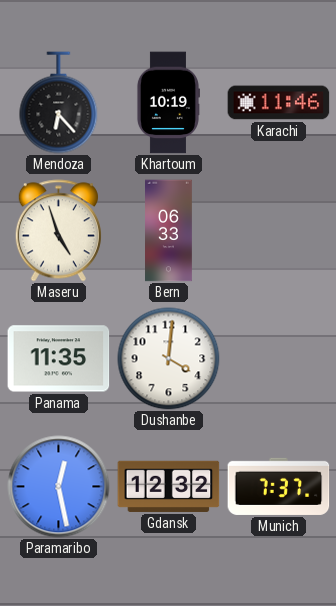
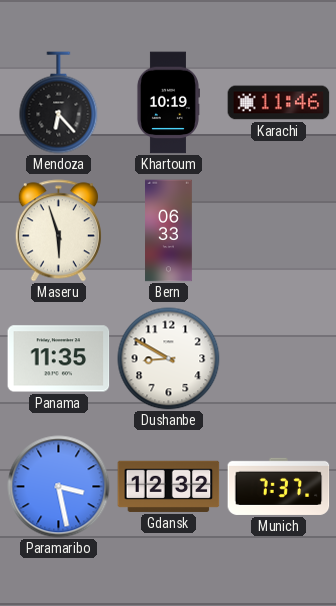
Maseru: 4:57 -> 5:57 (58, 231)
Dushanbe: 4:01 -> 8:50 (169, 359)
Paramaribo: 12:28 -> 3:28 (59, 487)
